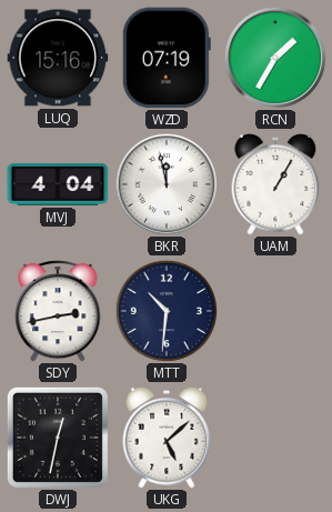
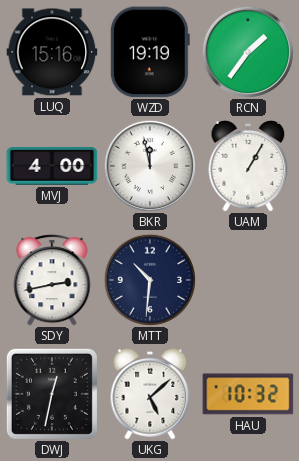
WZD: 07:19 -> 19:19 (150, 52)
RCN: 1:35 -> 1:36 (247, 51)
MVJ: 4:04 -> 4:00 (52, 166)
HAU: none -> 10:32 (248, 394)
